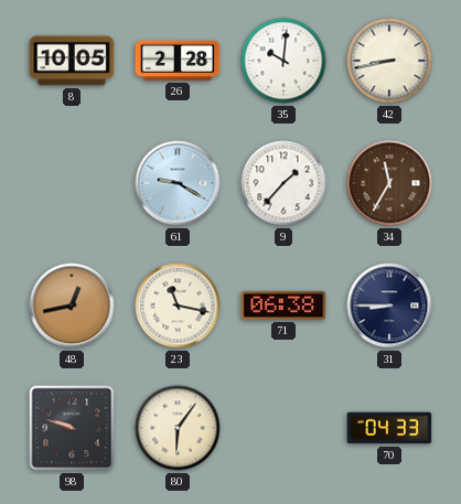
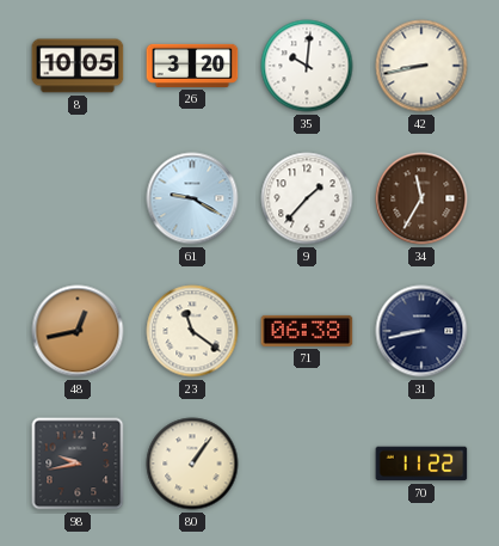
26: 2:28 -> 3:20 (192, 66)
23: 11:17 -> 11:21 (192, 331)
31: 8:45 -> 8:43 (421, 331)
98: 9:48 -> 9:43 (78, 464)
80: 6:06 -> 1:06 (192, 464)
70: 04:33 -> 11:22 (421, 464)
